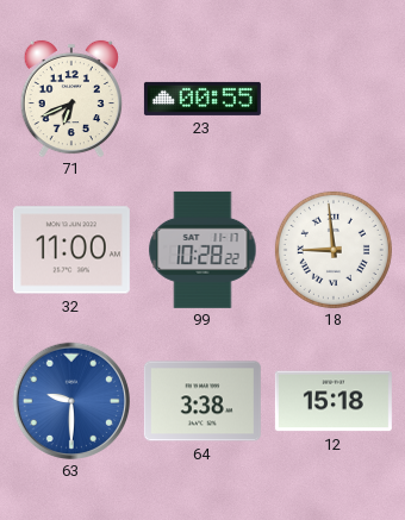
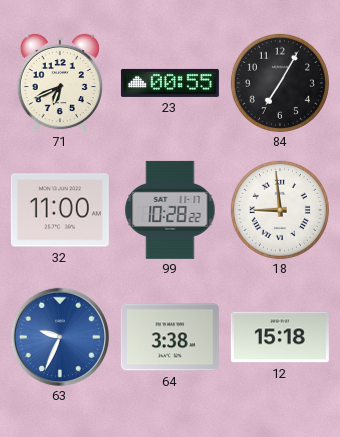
84: none -> 7:05 (280, 83)
63: 9:30 -> 9:34 (59, 336)
